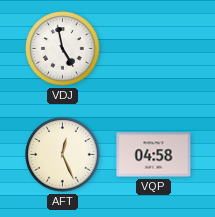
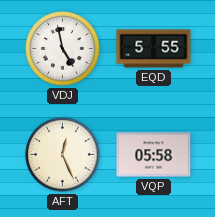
EQD: none -> 5:55 (154, 49)
VQP: 04:58 -> 05:58 (154, 155)
